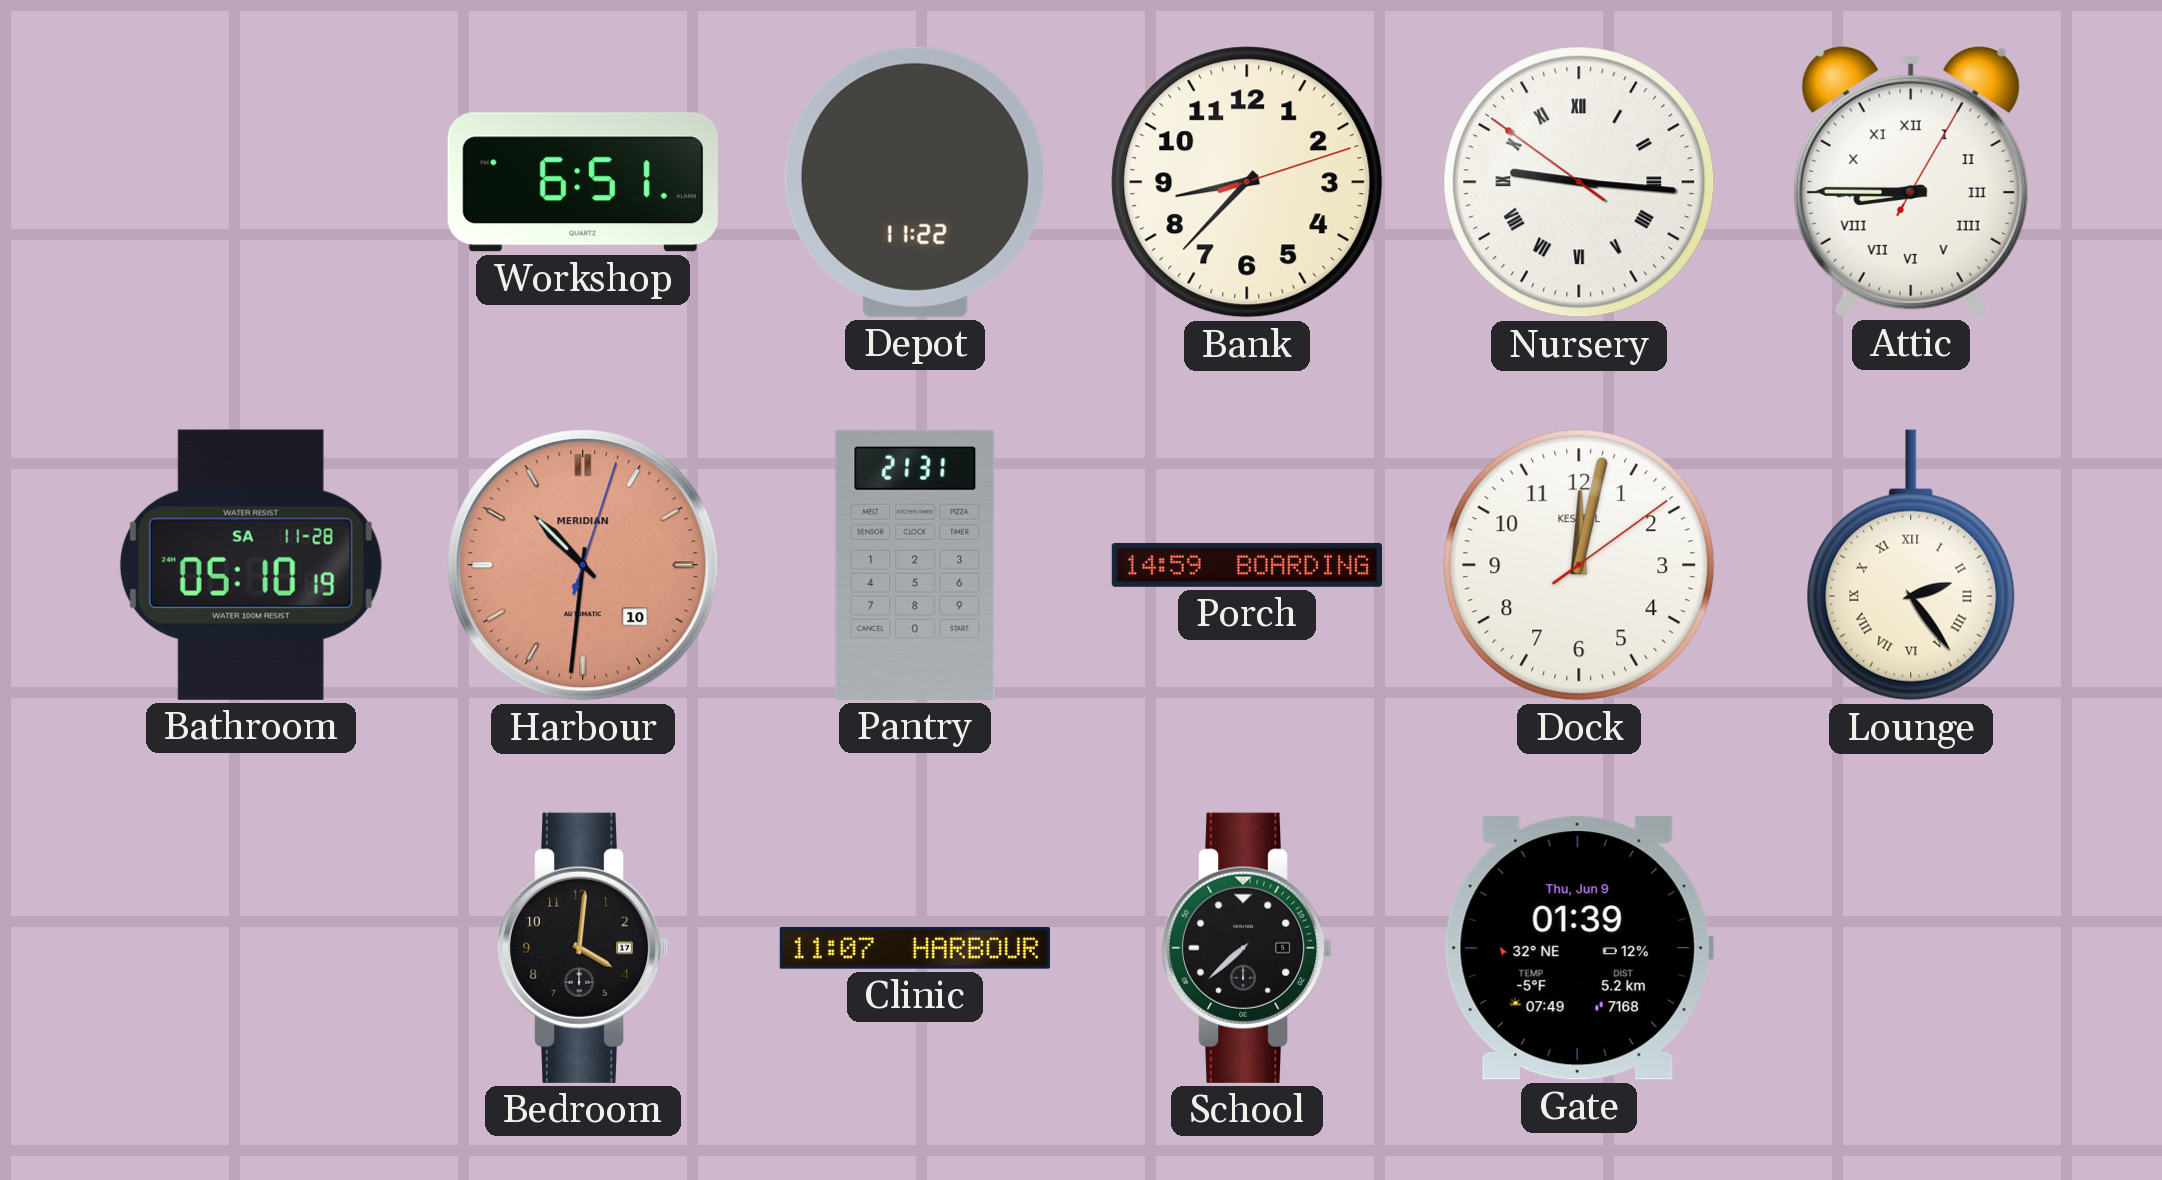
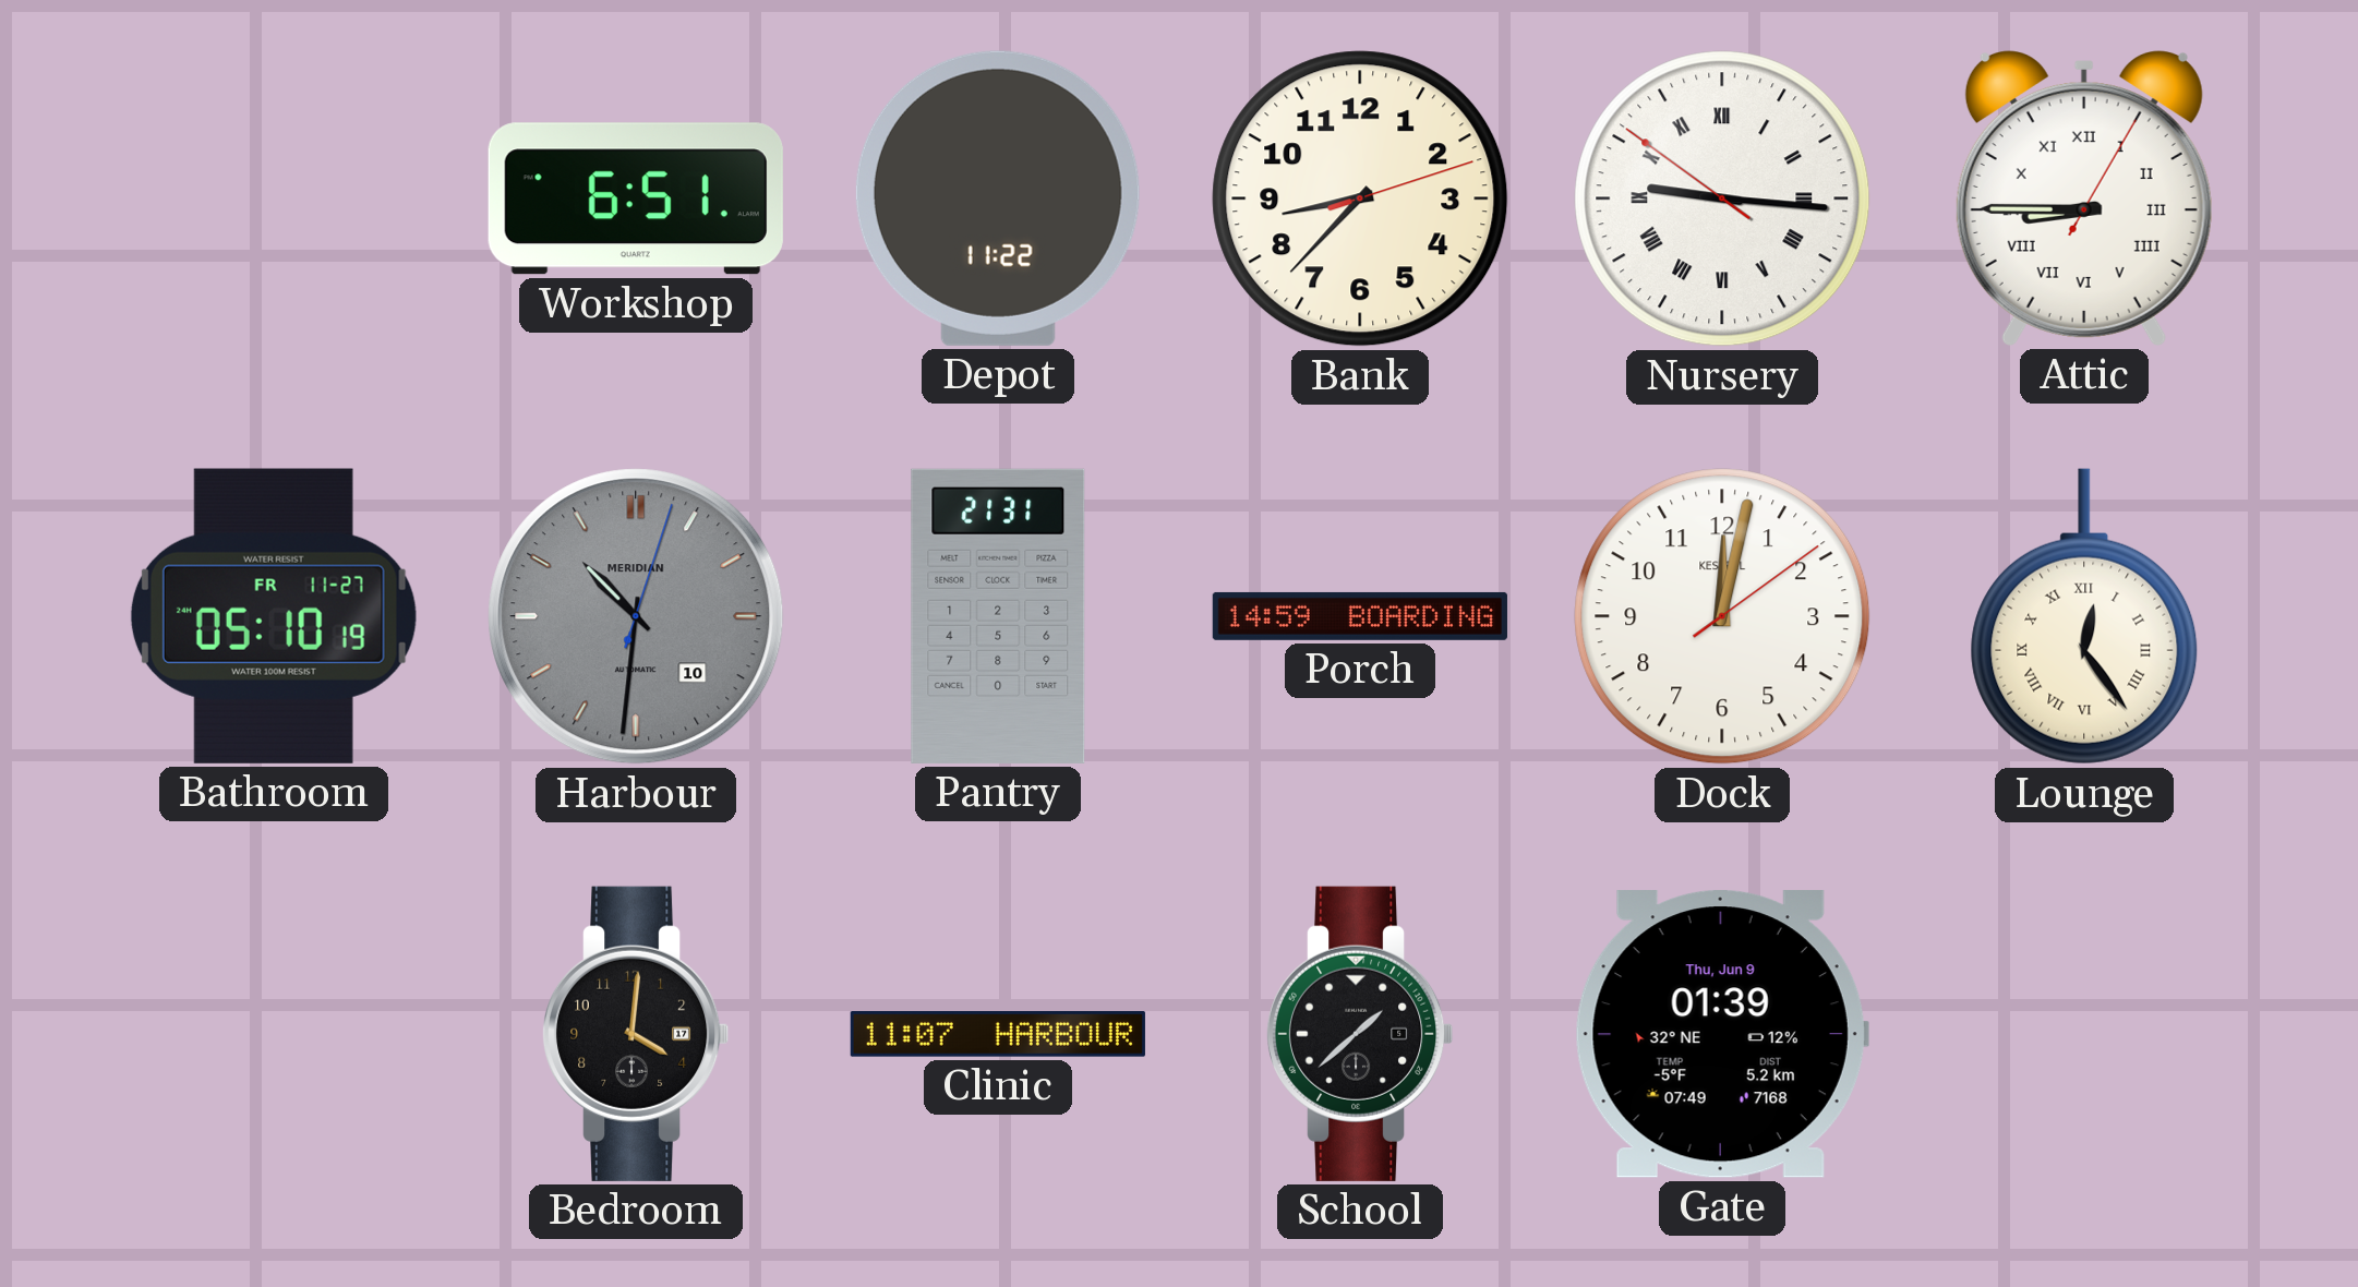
Bathroom date: SA 11-28 -> FR 11-27 (274, 616)
Harbour dial: salmon -> grey (636, 616)
Lounge: 2:24 -> 12:24 (2084, 616)
School: 7:38 -> 1:38 (1360, 1034)
